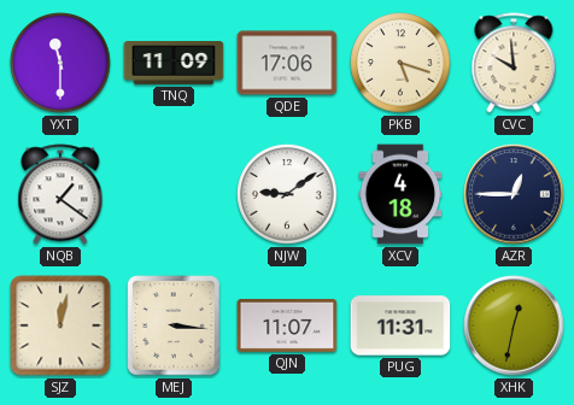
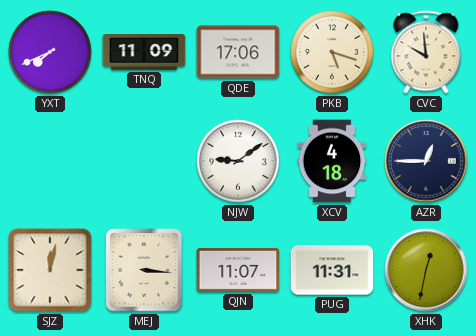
YXT: 11:30 -> 7:41 (50, 52)
NQB: 1:21 -> none (60, 194)
